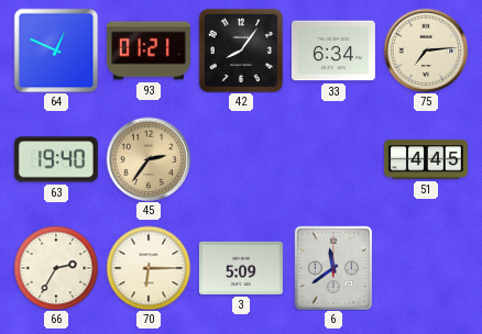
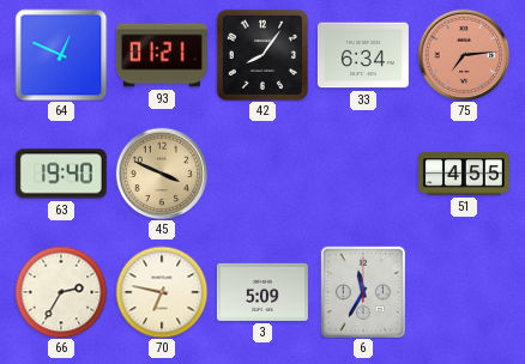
75 dial: cream -> salmon (464, 55)
45: 2:36 -> 3:49 (162, 174)
51: 4:45 -> 4:55 (464, 174)
70: 6:15 -> 6:47 (162, 292)
6: 11:39 -> 11:35 (362, 291)
